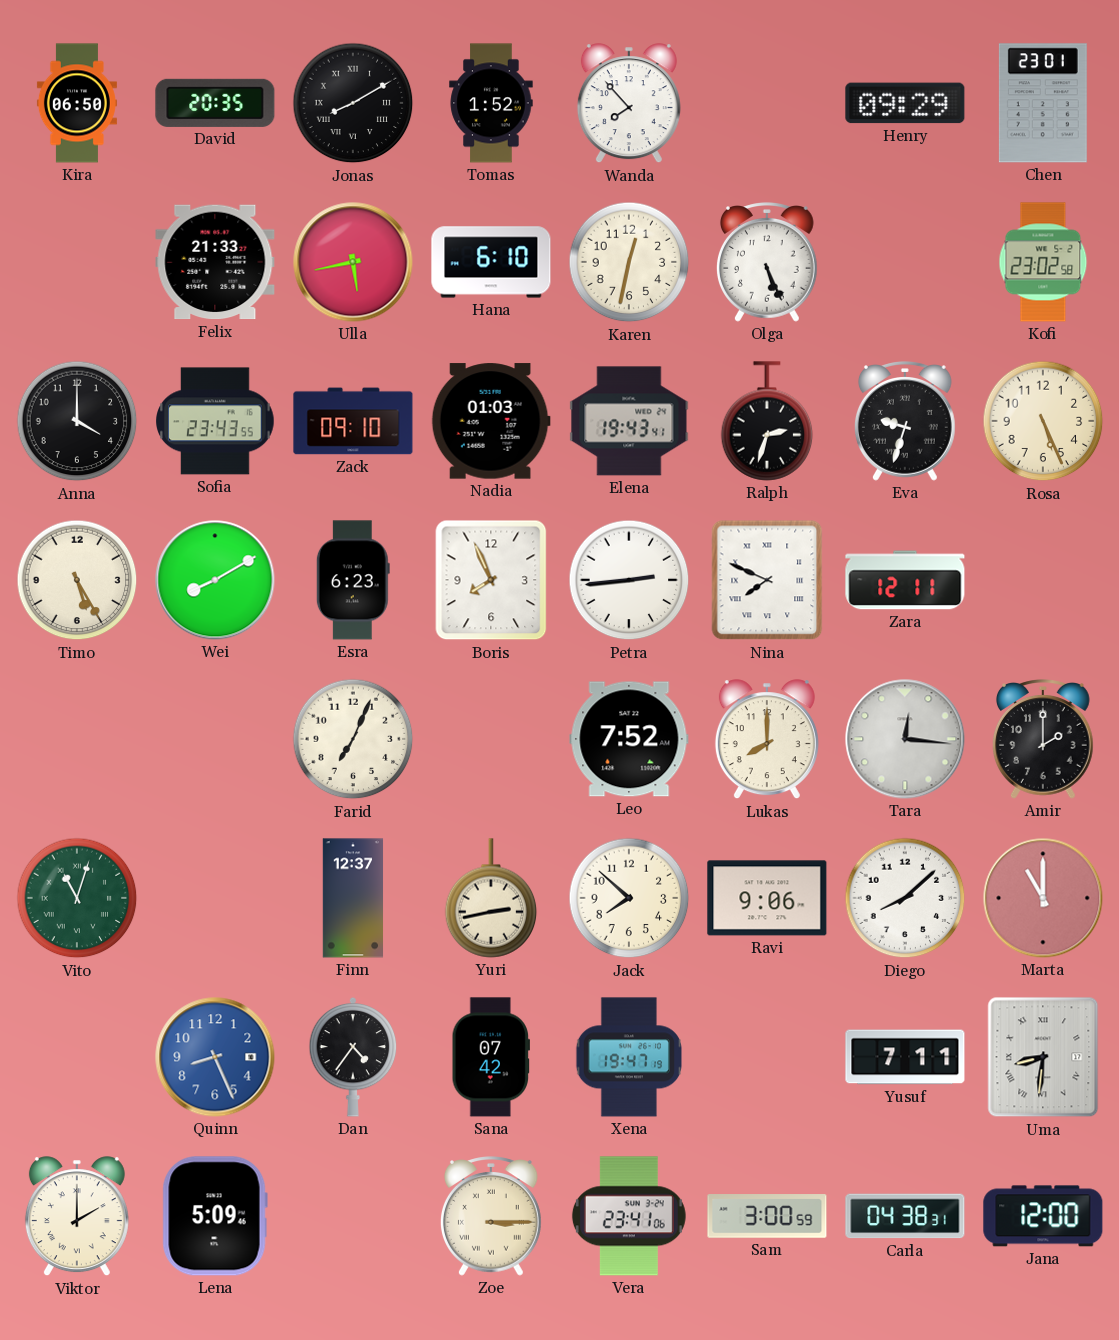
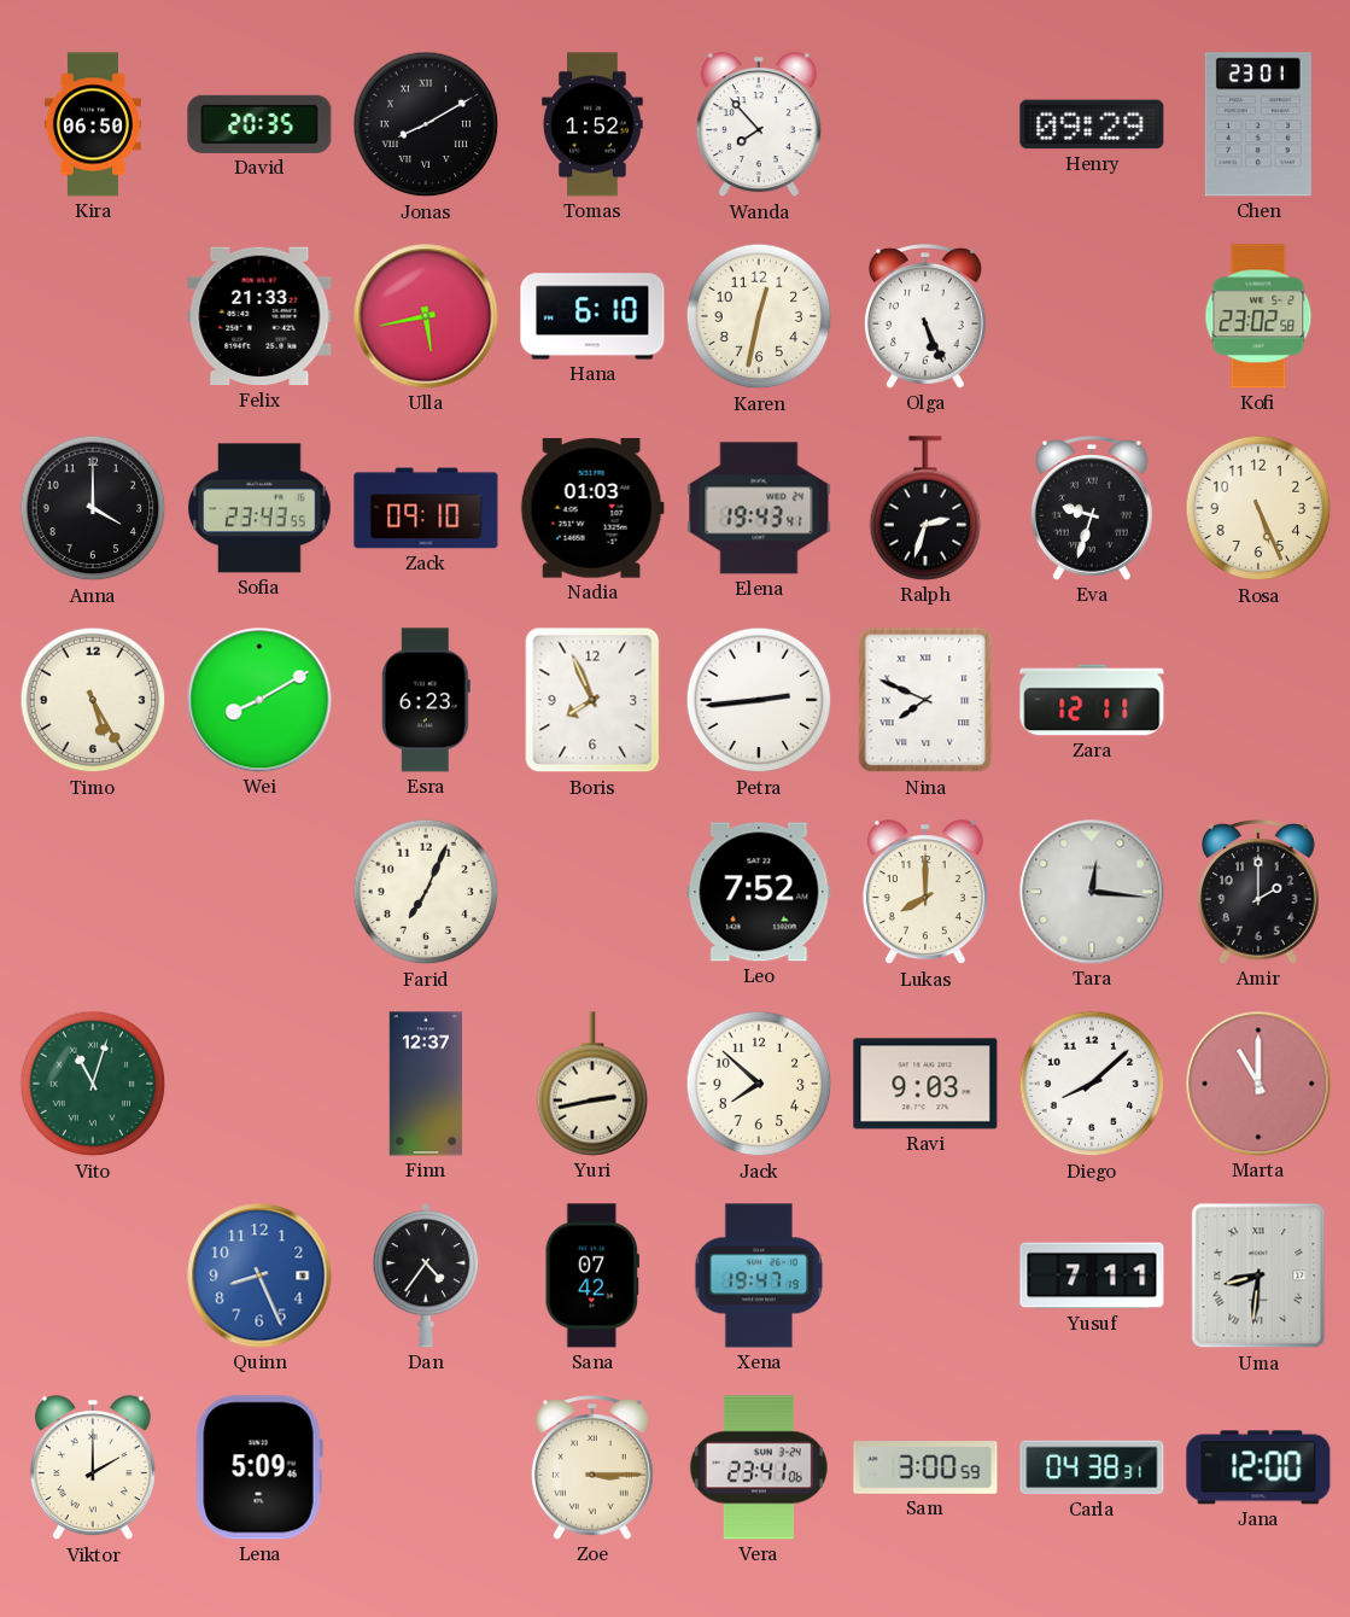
Ravi: 9:06 -> 9:03 (925, 1084)
